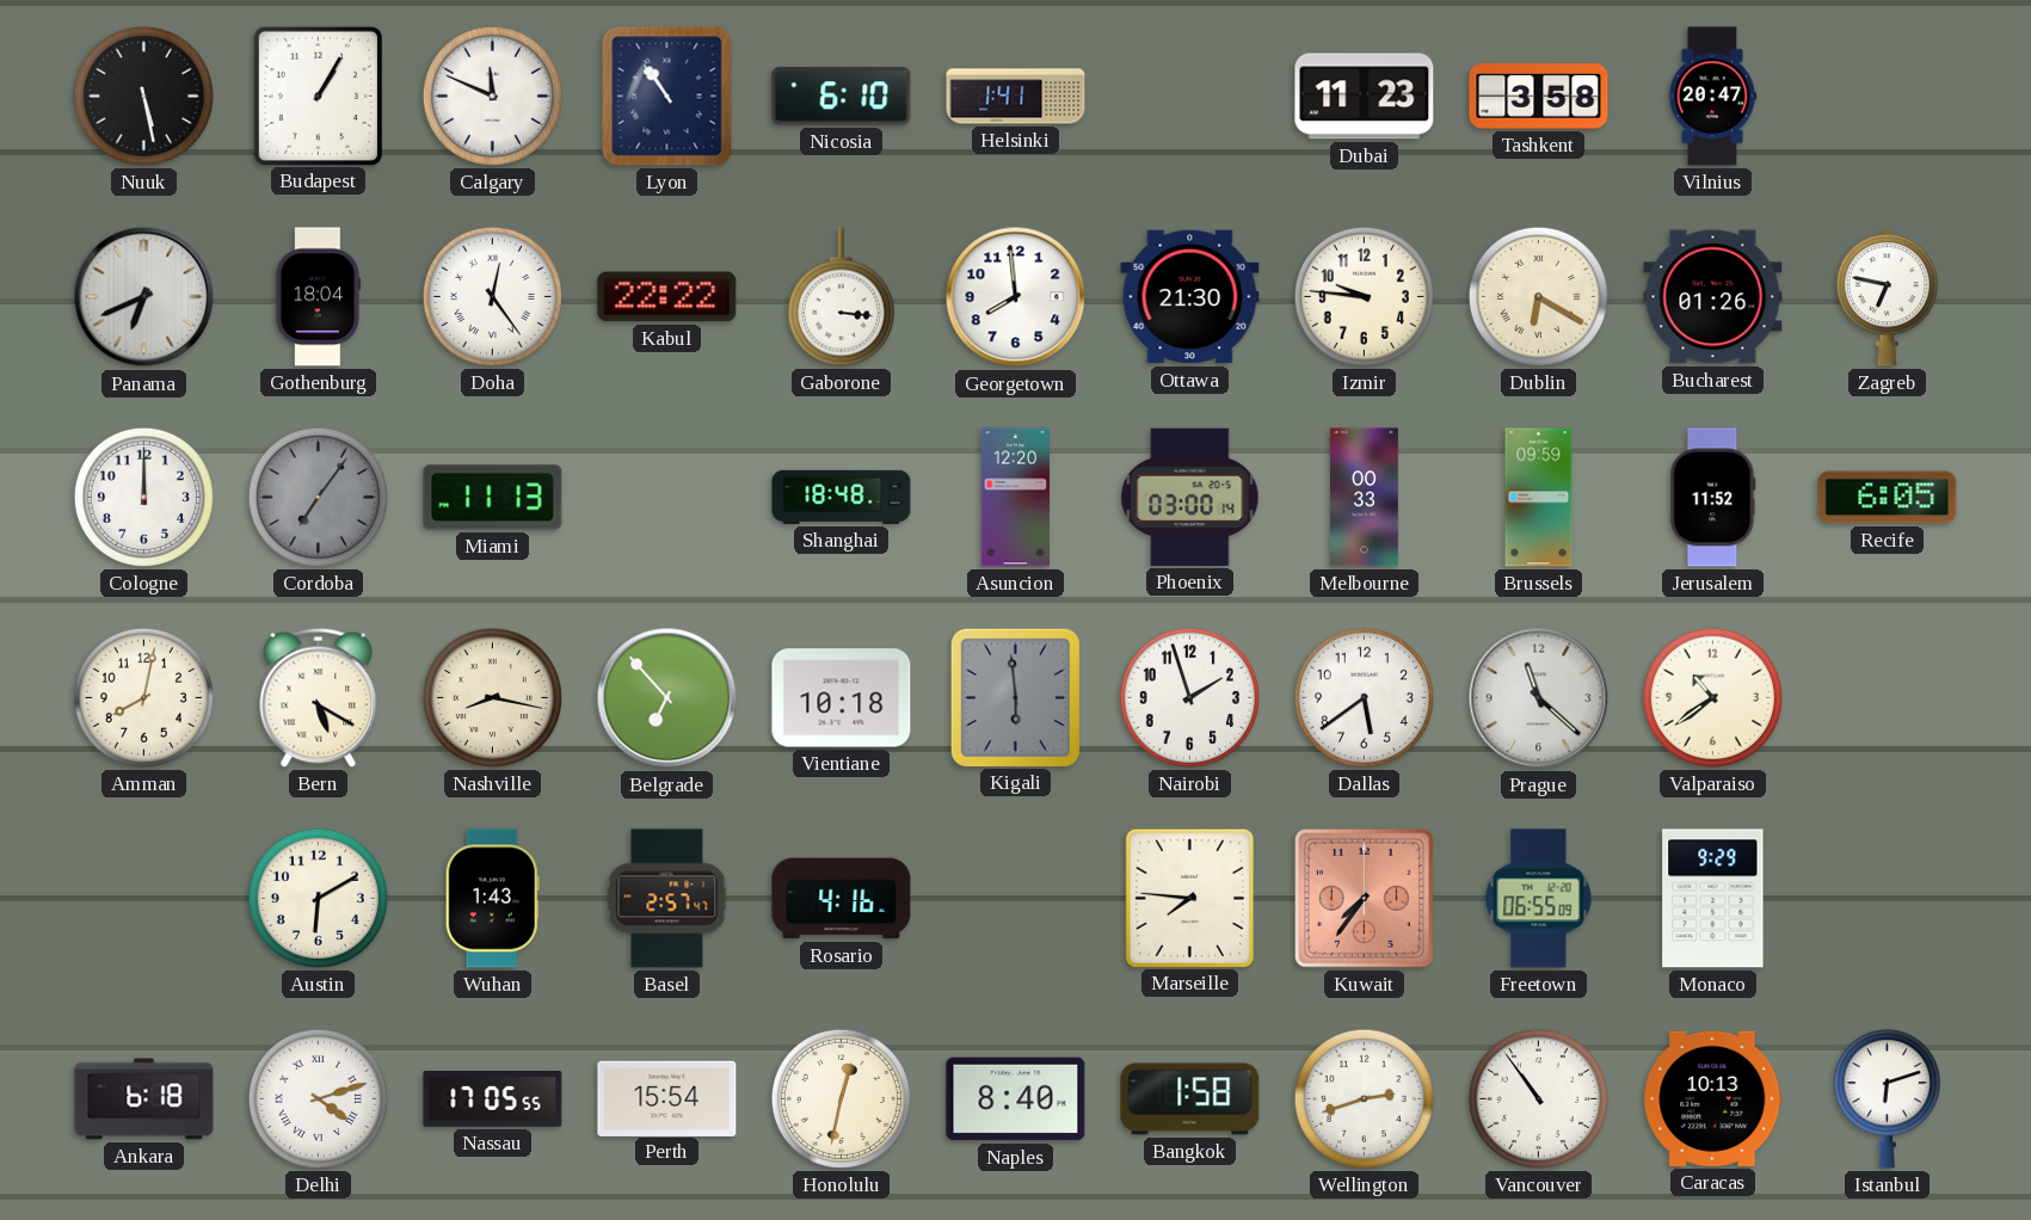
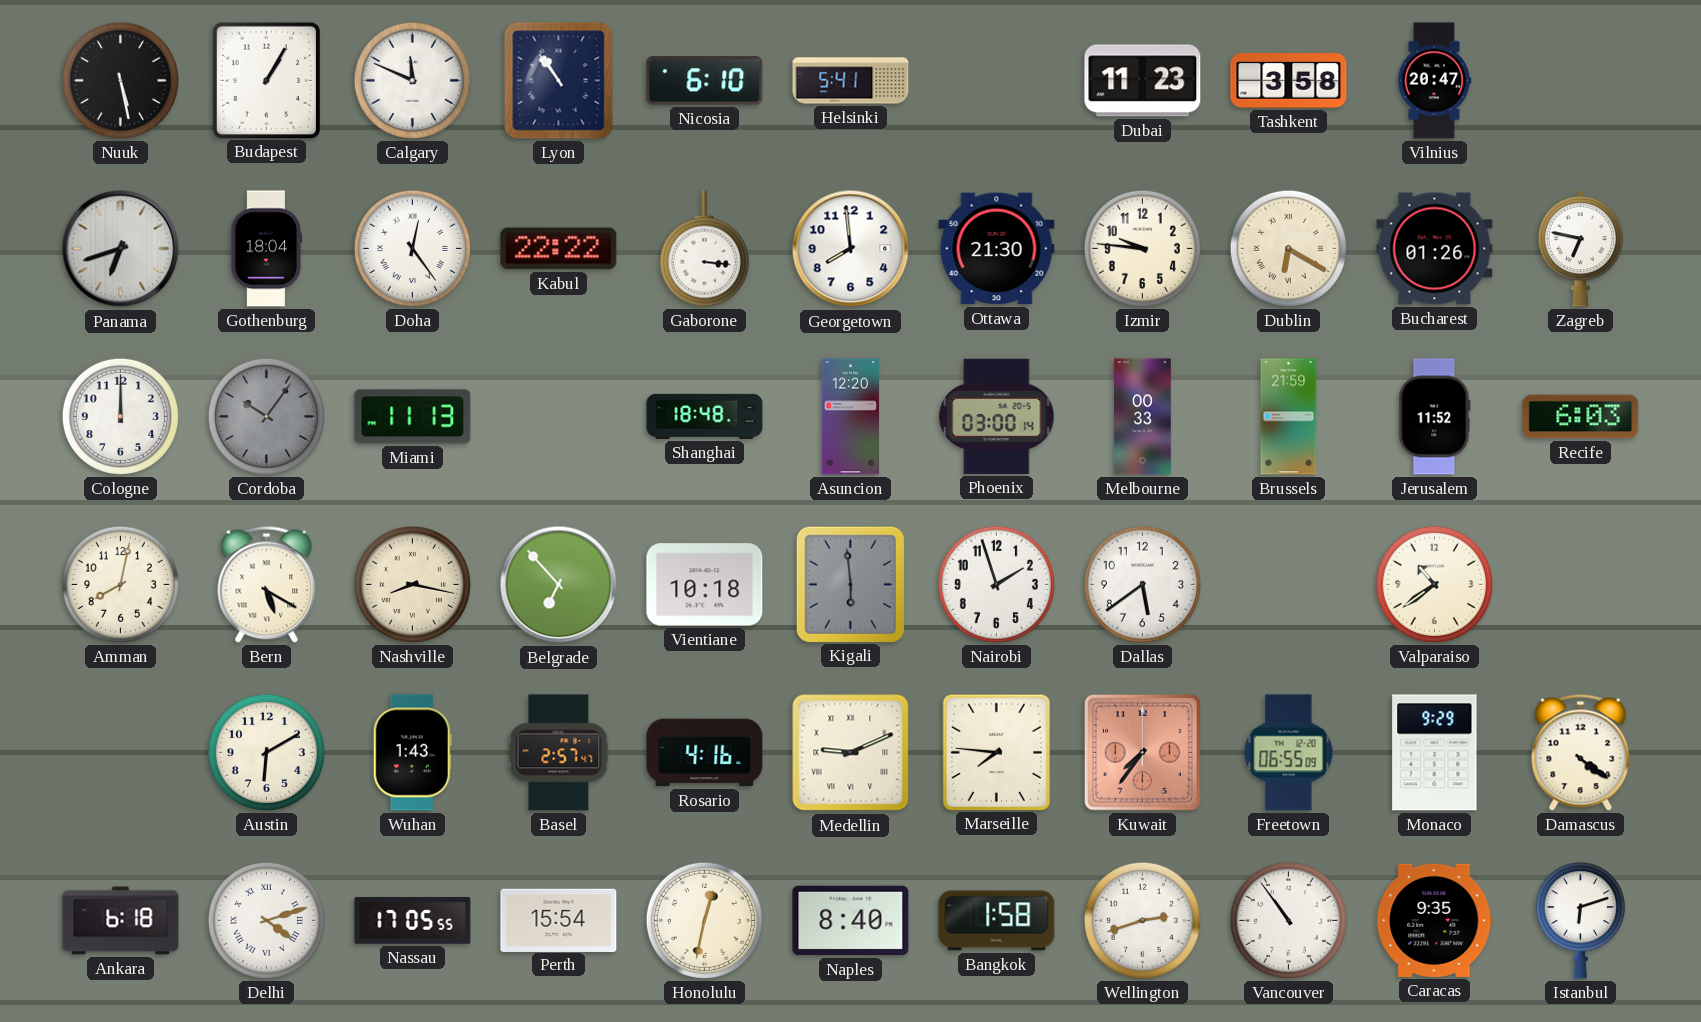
Helsinki: 1:41 -> 5:41 (851, 81)
Panama: 6:41 -> 6:42 (121, 249)
Cordoba: 7:06 -> 10:06 (266, 416)
Brussels: 09:59 -> 21:59 (1289, 417)
Recife: 6:05 -> 6:03 (1581, 417)
Prague: 11:22 -> none (1539, 698)
Medellin: none -> 9:11 (851, 753)
Damascus: none -> 4:21 (1581, 752)
Caracas: 10:13 -> 9:35 (1435, 920)
